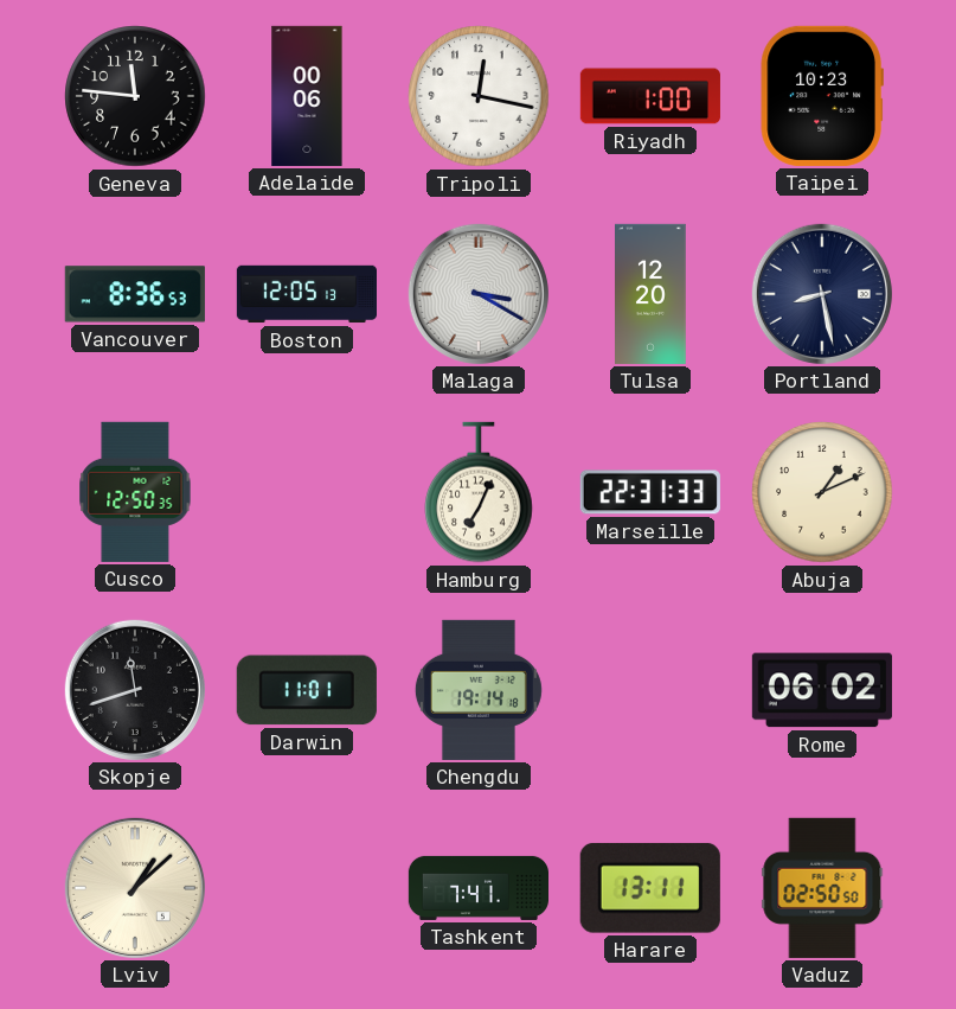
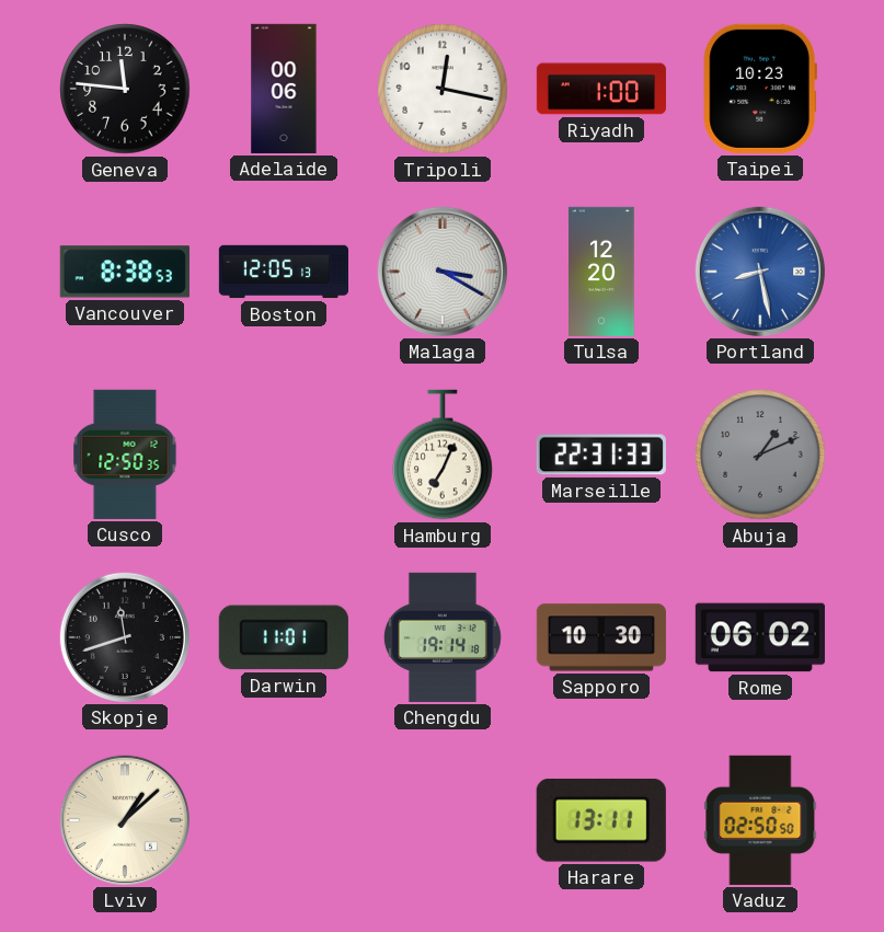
Vancouver: 8:36 -> 8:38 (125, 272)
Portland dial: navy -> blue (760, 272)
Abuja dial: cream -> grey (760, 455)
Sapporo: none -> 10:30 (601, 637)
Tashkent: 7:41 -> none (477, 888)
